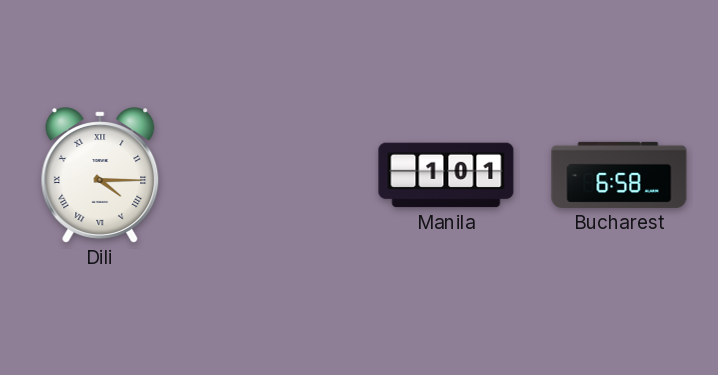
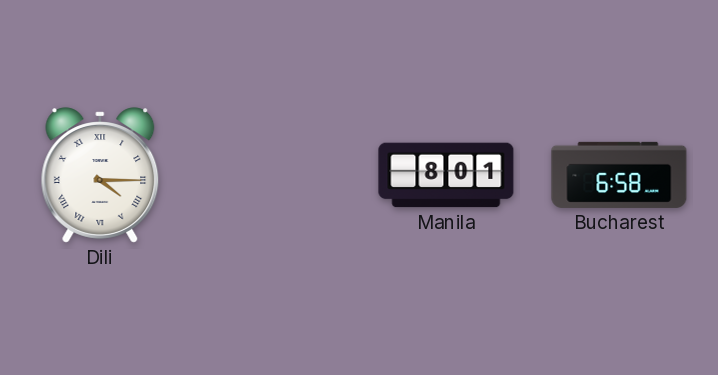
Manila: 1:01 -> 8:01 (446, 175)
